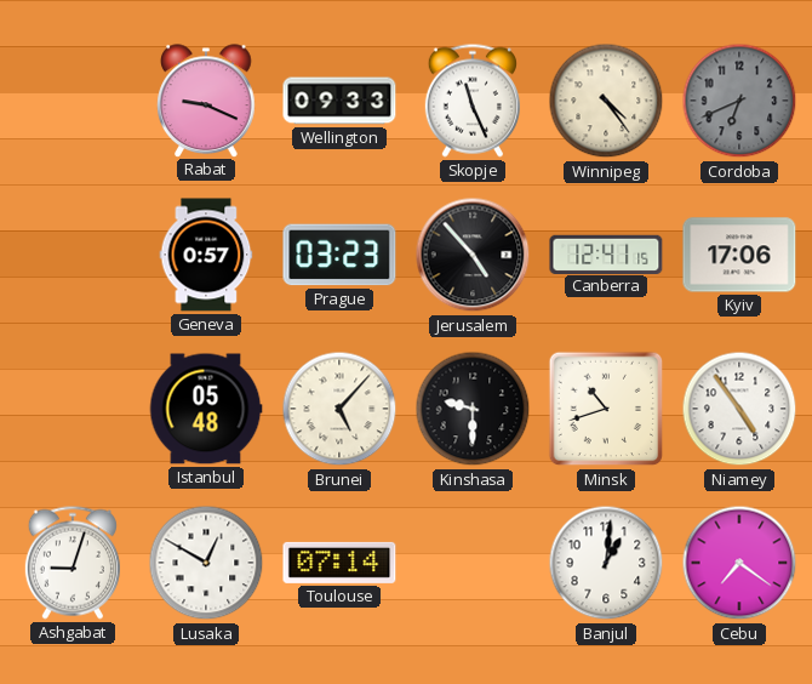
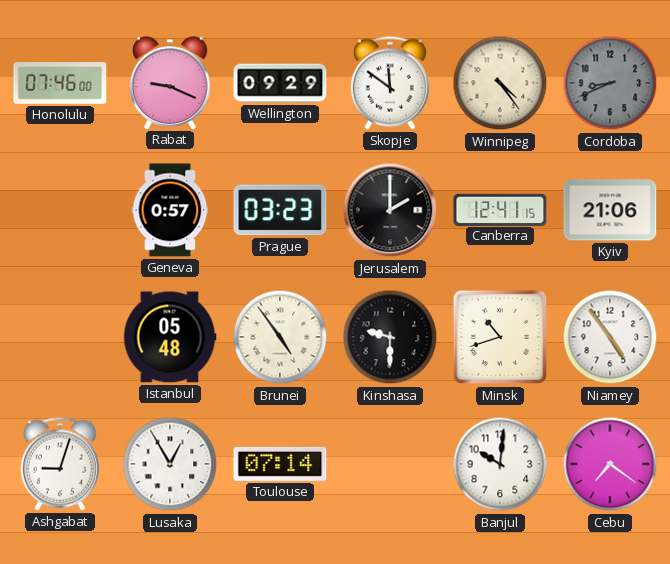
Honolulu: none -> 07:46 (60, 84)
Wellington: 09:33 -> 09:29 (280, 83)
Skopje: 11:26 -> 11:51 (390, 83)
Cordoba: 6:41 -> 8:41 (610, 83)
Jerusalem: 4:53 -> 2:00 (390, 210)
Kyiv: 17:06 -> 21:06 (610, 210)
Brunei: 5:07 -> 4:54 (280, 337)
Lusaka: 12:50 -> 12:55 (170, 464)
Banjul: 1:01 -> 10:01 (500, 464)
